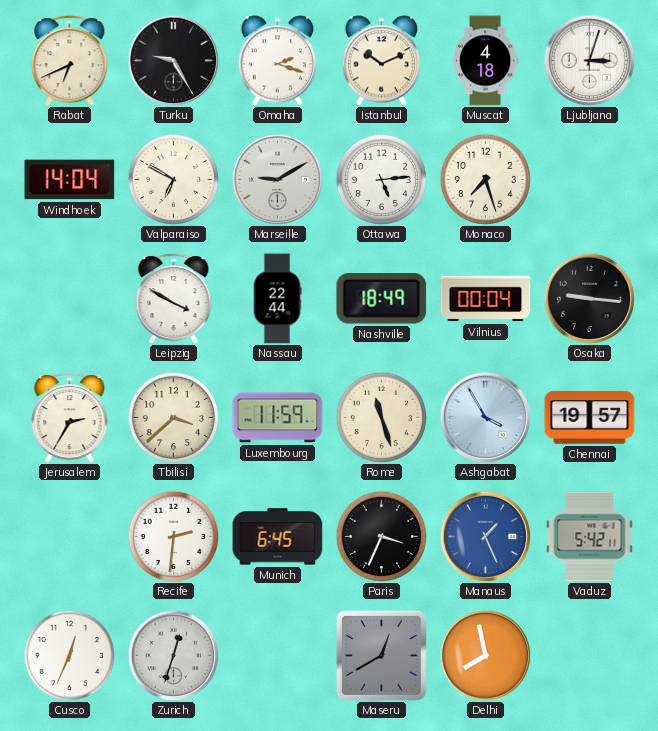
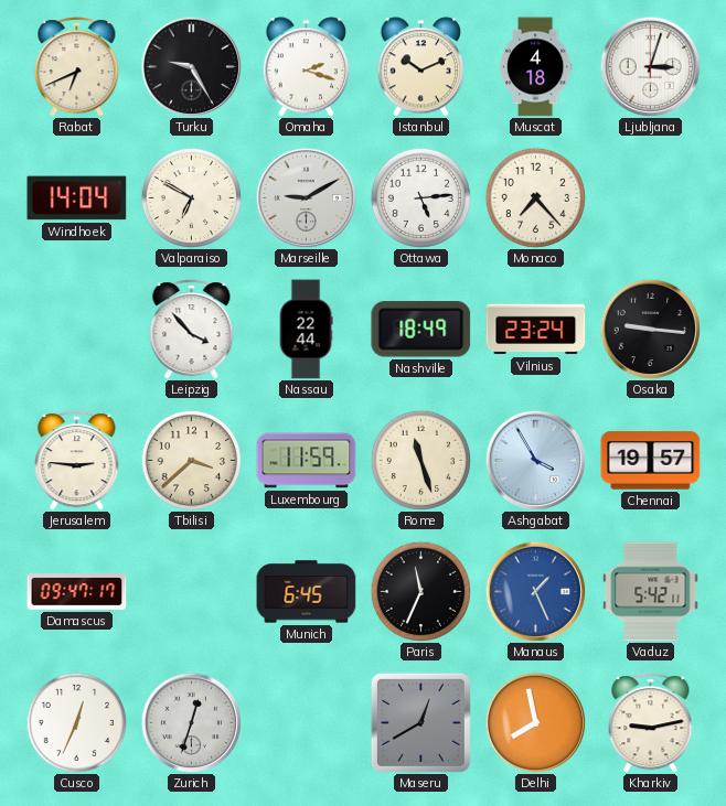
Monaco: 7:27 -> 7:23 (535, 197)
Leipzig: 3:50 -> 3:53 (192, 330)
Vilnius: 00:04 -> 23:24 (536, 330)
Jerusalem: 2:35 -> 2:46 (77, 461)
Damascus: none -> 09:47 (77, 592)
Recife: 2:31 -> none (173, 536)
Paris: 3:34 -> 11:34 (420, 591)
Kharkiv: none -> 9:13 (651, 723)
